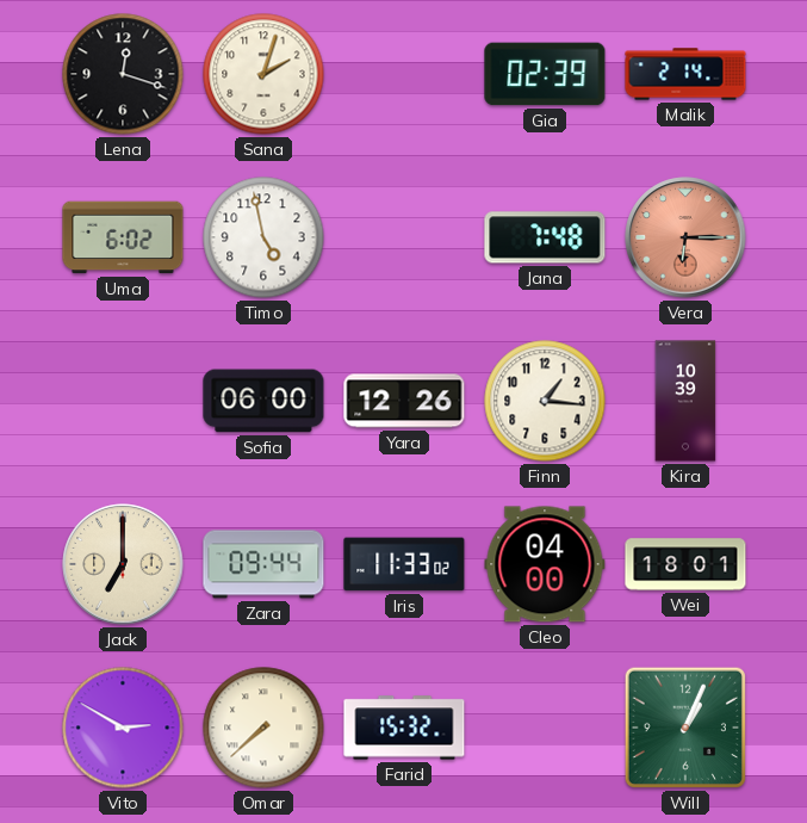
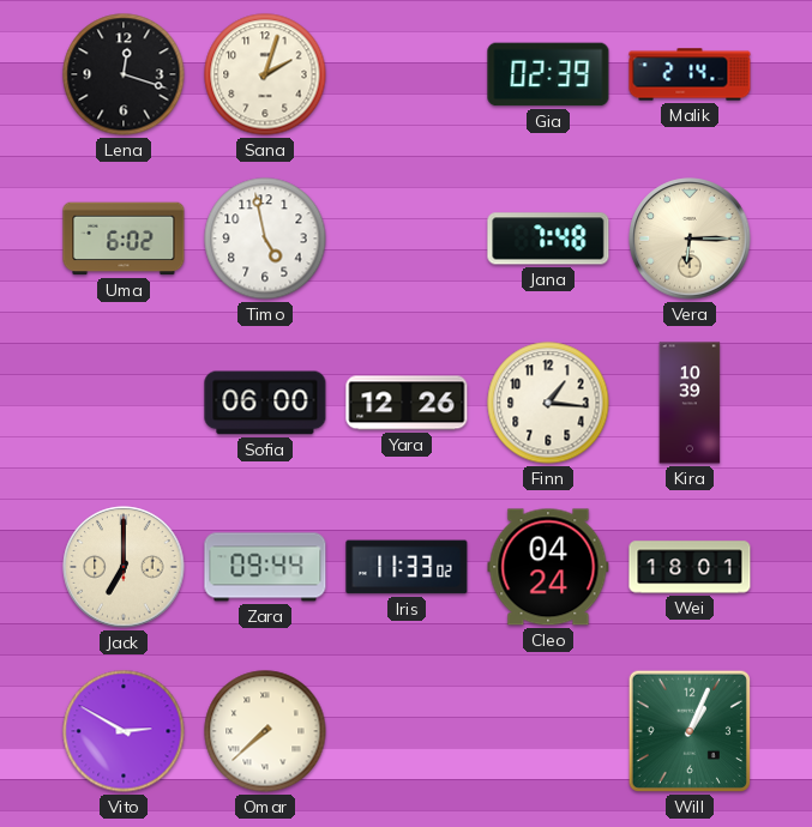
Vera dial: salmon -> cream (690, 239)
Cleo: 04:00 -> 04:24 (548, 567)
Farid: 15:32 -> none (404, 728)
